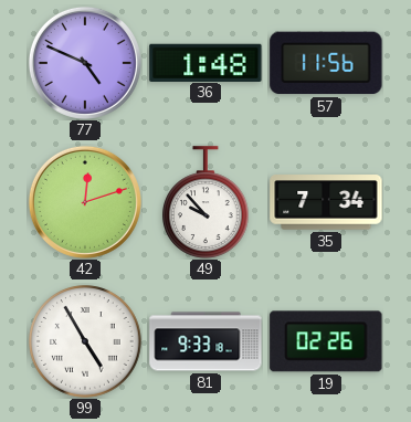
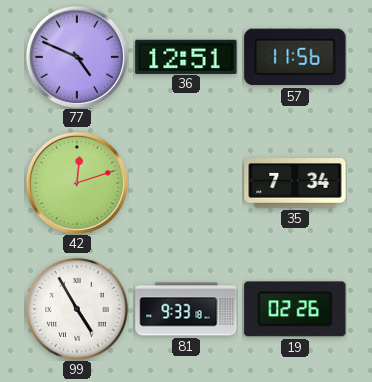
36: 1:48 -> 12:51 (186, 56)
49: 9:53 -> none (207, 202)
